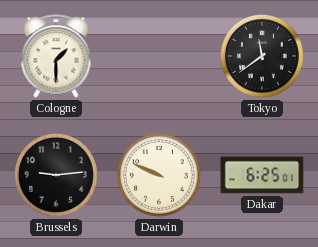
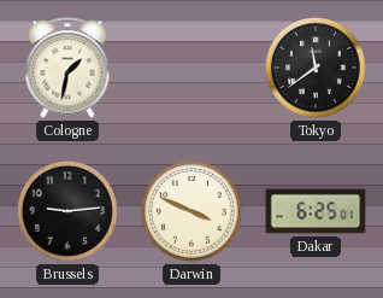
Cologne: 1:30 -> 1:32 (67, 68)
Darwin: 9:49 -> 3:49 (191, 211)
